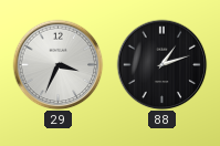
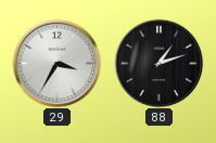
29: 3:34 -> 3:35 (56, 63)
